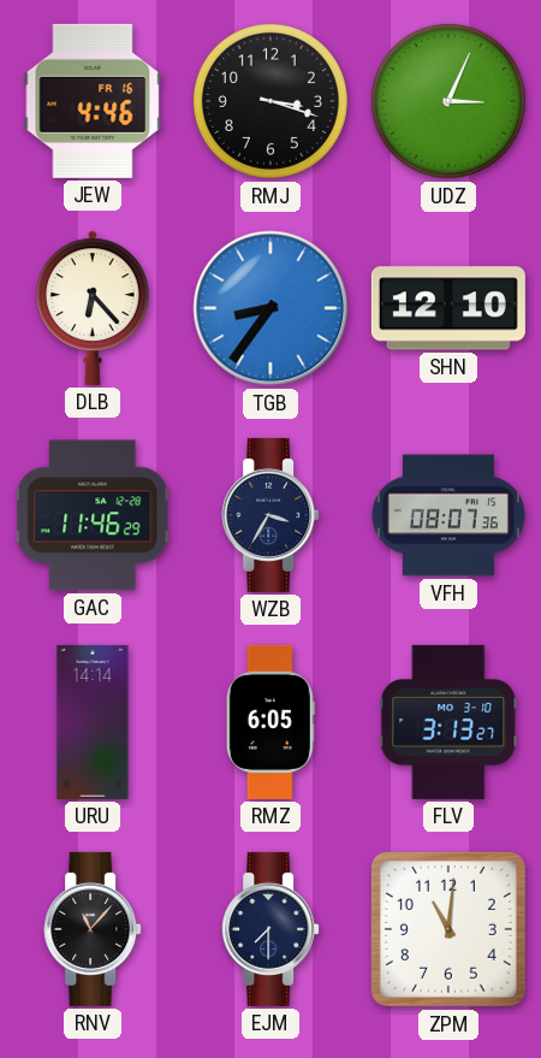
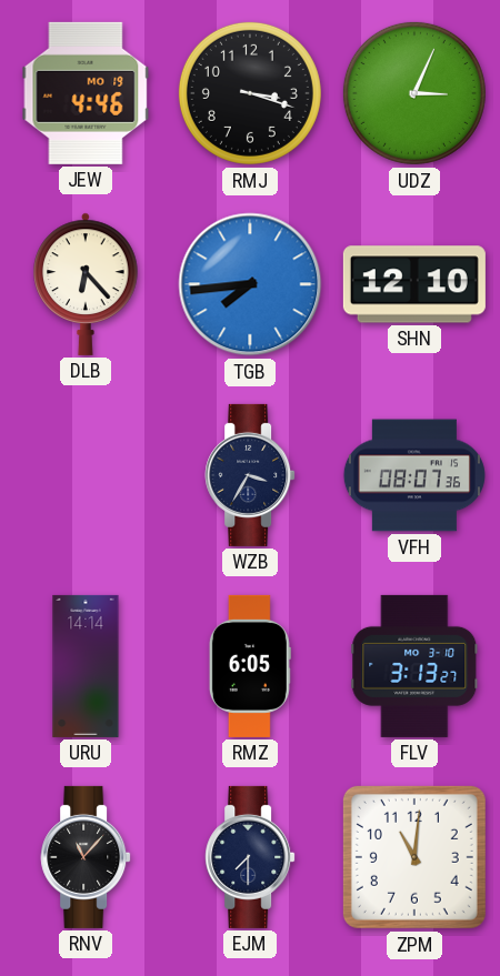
JEW date: FR 16 -> MO 19 (86, 93)
TGB: 8:36 -> 7:44 (250, 284)
GAC: 11:46 -> none (93, 515)
